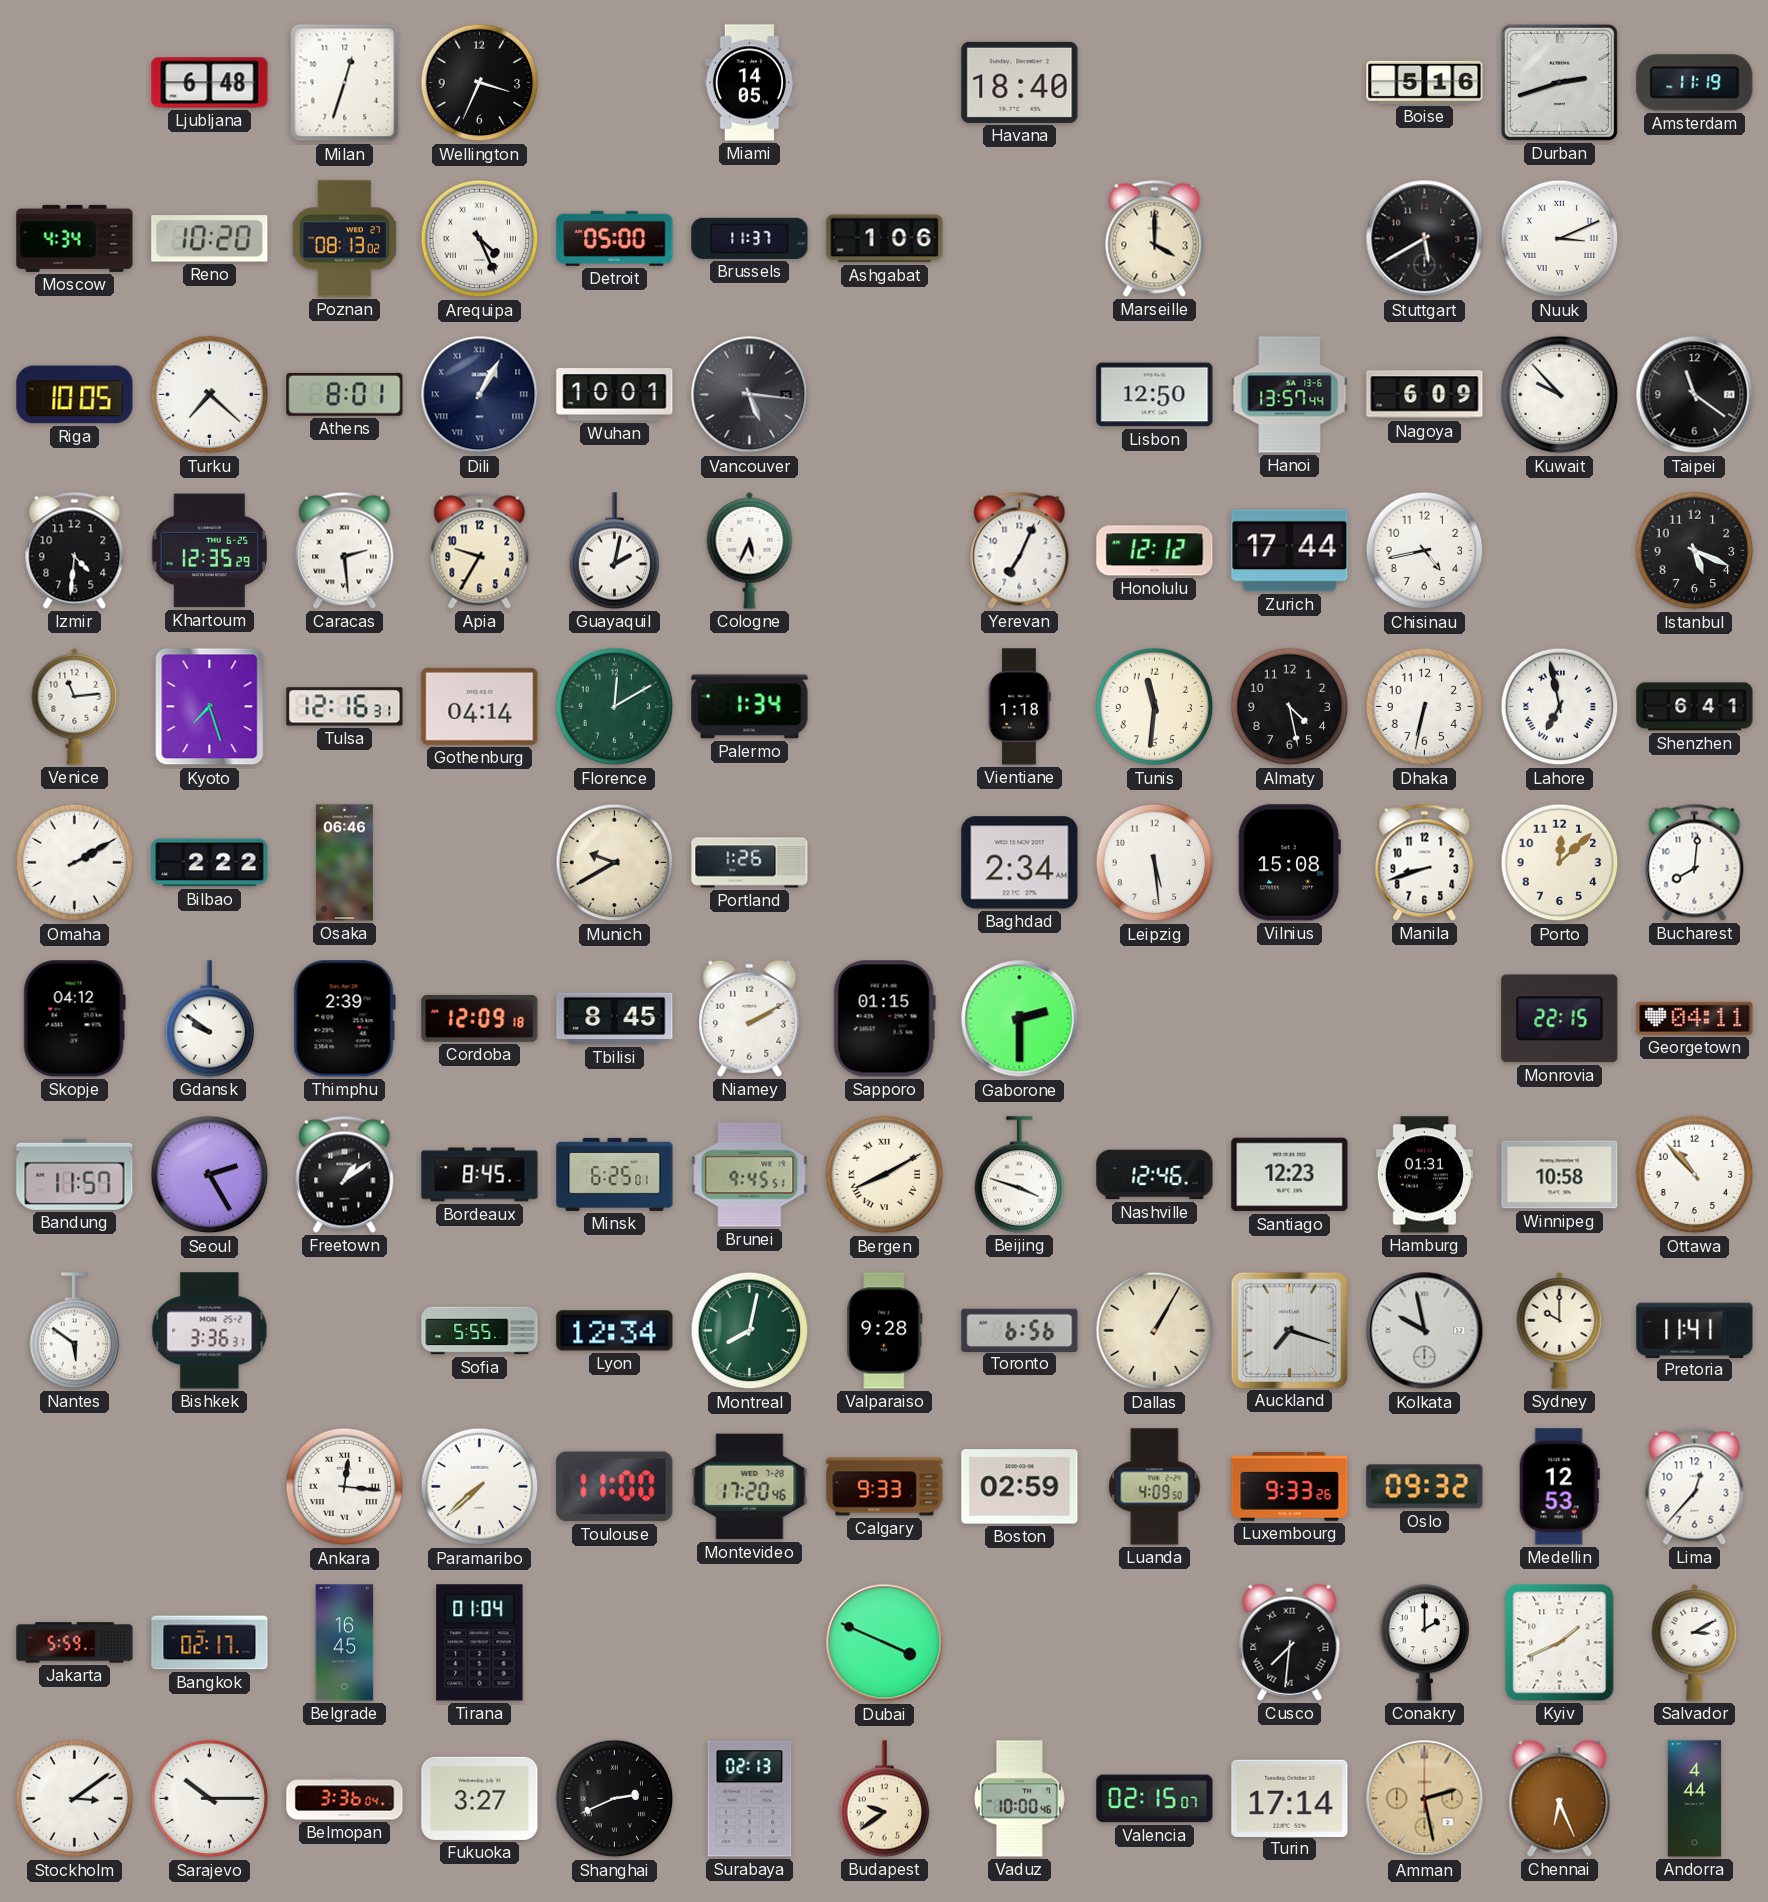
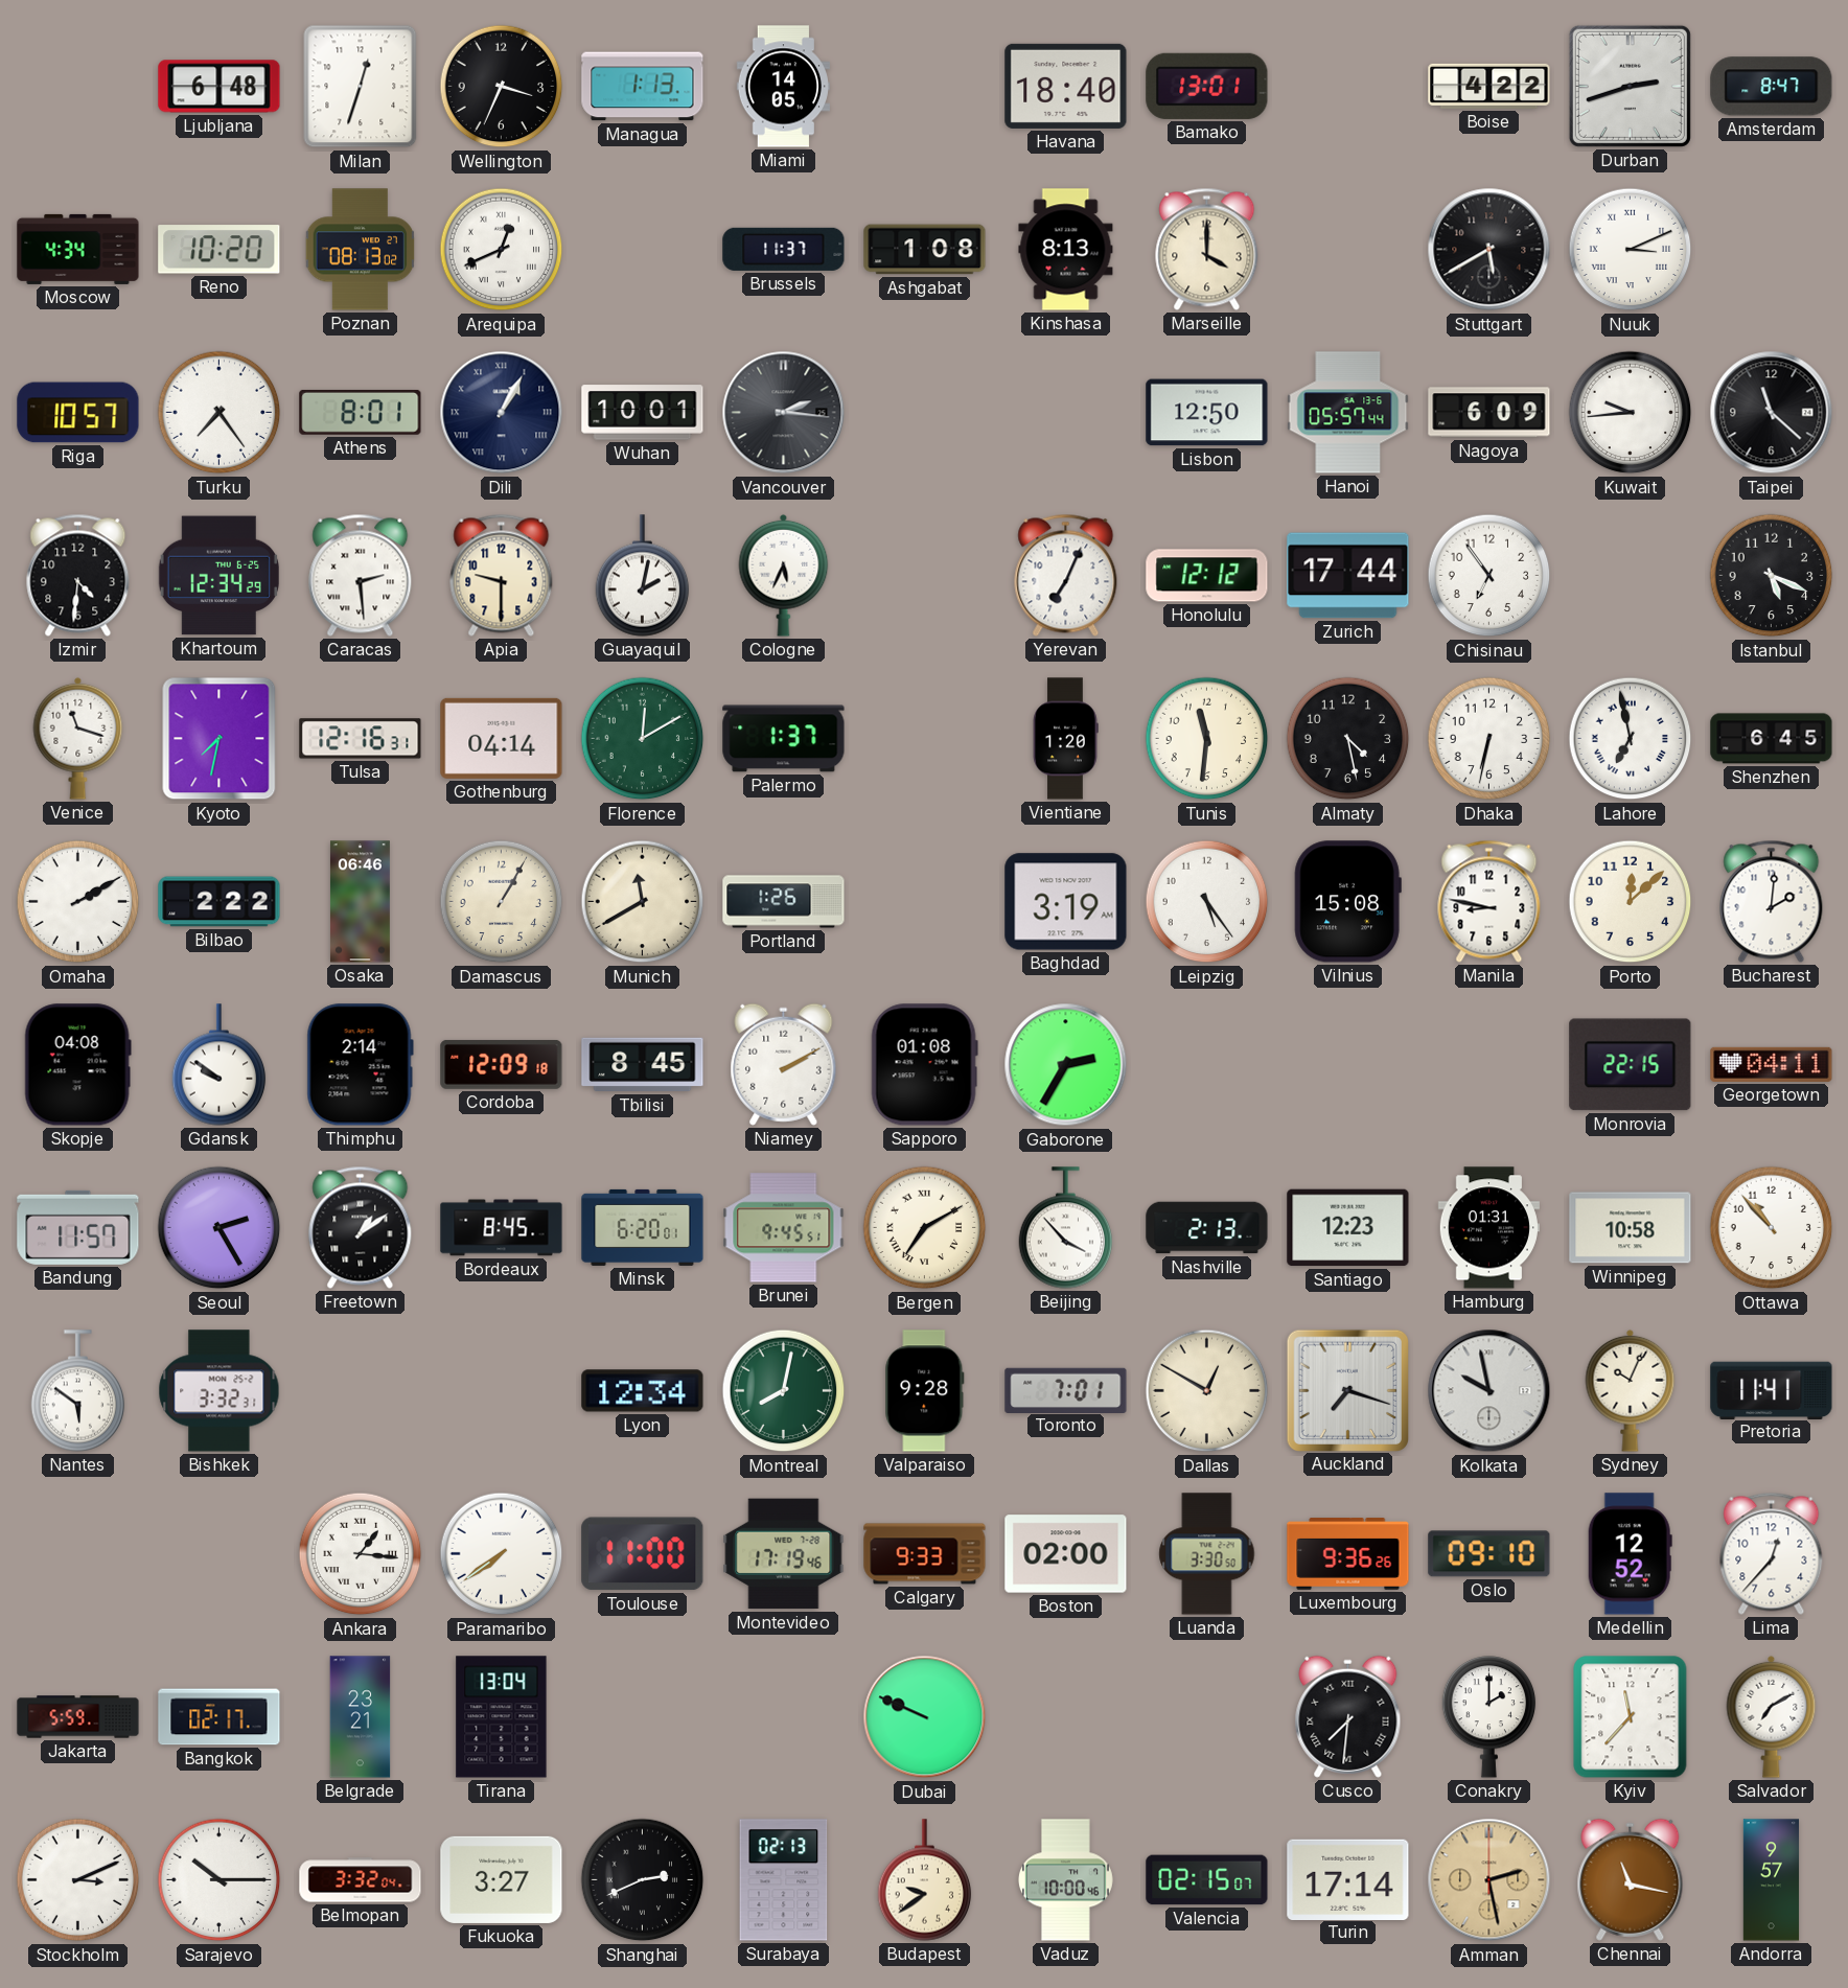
Managua: none -> 1:13 (643, 87)
Bamako: none -> 13:01 (1207, 86)
Boise: 5:16 -> 4:22 (1489, 86)
Amsterdam: 11:19 -> 8:47 (1772, 87)
Arequipa: 4:26 -> 12:41 (502, 250)
Detroit: 05:00 -> none (615, 238)
Ashgabat: 1:06 -> 1:08 (925, 250)
Kinshasa: none -> 8:13 (1066, 250)
Riga: 10:05 -> 10:57 (78, 413)
Turku: 7:22 -> 7:24 (220, 413)
Vancouver: 5:16 -> 2:16 (784, 413)
Hanoi: 13:57 -> 05:57 (1348, 413)
Kuwait: 9:53 -> 9:44 (1631, 413)
Taipei: 11:21 -> 11:22 (1772, 413)
Khartoum: 12:35 -> 12:34 (218, 576)
Apia: 9:35 -> 9:30 (502, 575)
Chisinau: 4:43 -> 6:54 (1489, 576)
Venice: 11:14 -> 11:18 (78, 738)
Kyoto: 7:27 -> 7:32 (220, 739)
Palermo: 1:34 -> 1:37 (784, 739)
Vientiane: 1:18 -> 1:20 (1065, 739)
Shenzhen: 6:41 -> 6:45 (1772, 739)
Damascus: none -> 1:05 (502, 902)
Munich: 9:40 -> 11:40 (643, 902)
Baghdad: 2:34 -> 3:19 (1066, 902)
Leipzig: 5:29 -> 5:24 (1207, 902)
Manila: 8:42 -> 8:47 (1489, 901)
Bucharest: 8:01 -> 2:01 (1772, 901)
Skopje: 04:12 -> 04:08 (77, 1065)
Thimphu: 2:39 -> 2:14 (360, 1065)
Sapporo: 01:15 -> 01:08 (924, 1065)
Gaborone: 2:30 -> 2:35 (1066, 1065)
Minsk: 6:25 -> 6:20 (643, 1227)
Bergen: 8:10 -> 7:10 (925, 1228)
Beijing: 3:48 -> 3:53 (1066, 1228)
Nashville: 12:46 -> 2:13 (1207, 1228)
Bishkek: 3:36 -> 3:32 (220, 1391)
Sofia: 5:55 -> none (480, 1331)
Toronto: 6:56 -> 7:01 (1066, 1390)
Dallas: 1:05 -> 12:50 (1207, 1391)
Sydney: 10:00 -> 10:04 (1631, 1390)
Ankara: 12:16 -> 1:16 (361, 1554)
Paramaribo: 7:38 -> 7:39 (502, 1554)
Montevideo: 17:20 -> 17:19 (784, 1554)
Boston: 02:59 -> 02:00 (1066, 1554)
Luanda: 4:09 -> 3:30 (1207, 1554)
Luxembourg: 9:33 -> 9:36 (1348, 1554)
Oslo: 09:32 -> 09:10 (1489, 1554)
Medellin: 12:53 -> 12:52 (1630, 1554)
Belgrade: 16:45 -> 23:21 (361, 1717)
Tirana: 01:04 -> 13:04 (502, 1717)
Dubai: 3:49 -> 9:49 (925, 1717)
Kyiv: 1:41 -> 11:37 (1631, 1717)
Salvador: 3:10 -> 7:10 (1772, 1716)
Stockholm: 3:09 -> 3:11 (78, 1880)
Belmopan: 3:36 -> 3:32 (361, 1880)
Chennai: 6:26 -> 11:17 (1631, 1879)
Andorra: 4:44 -> 9:57 (1772, 1880)
